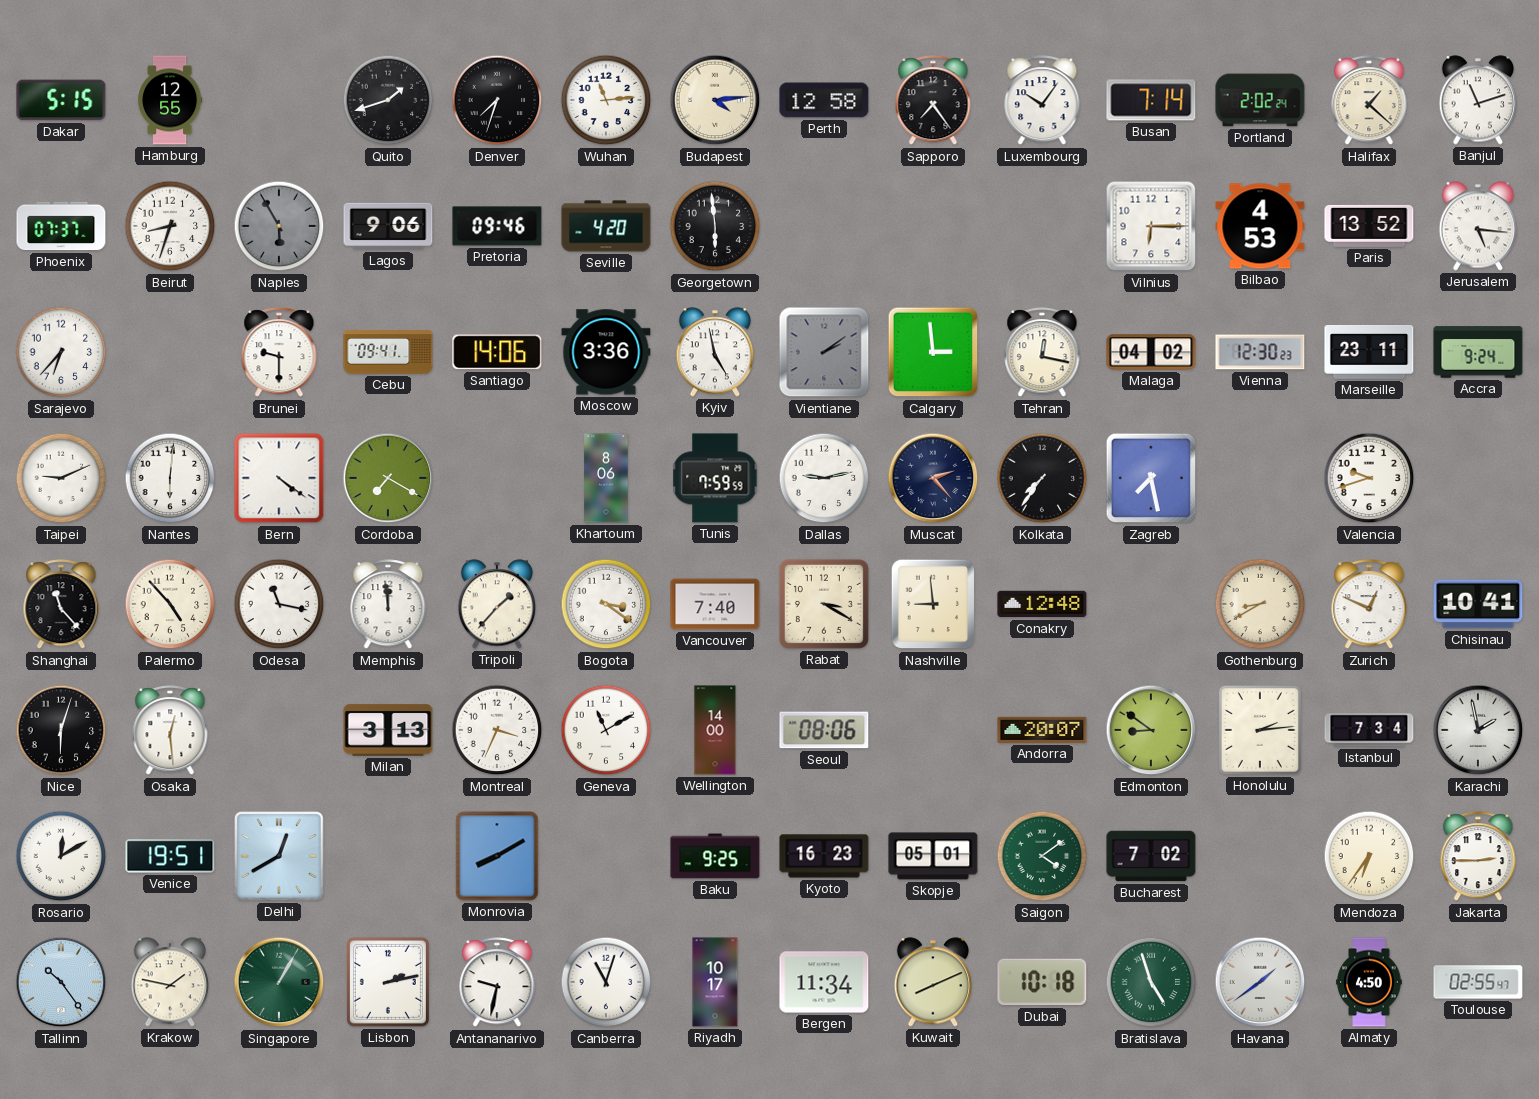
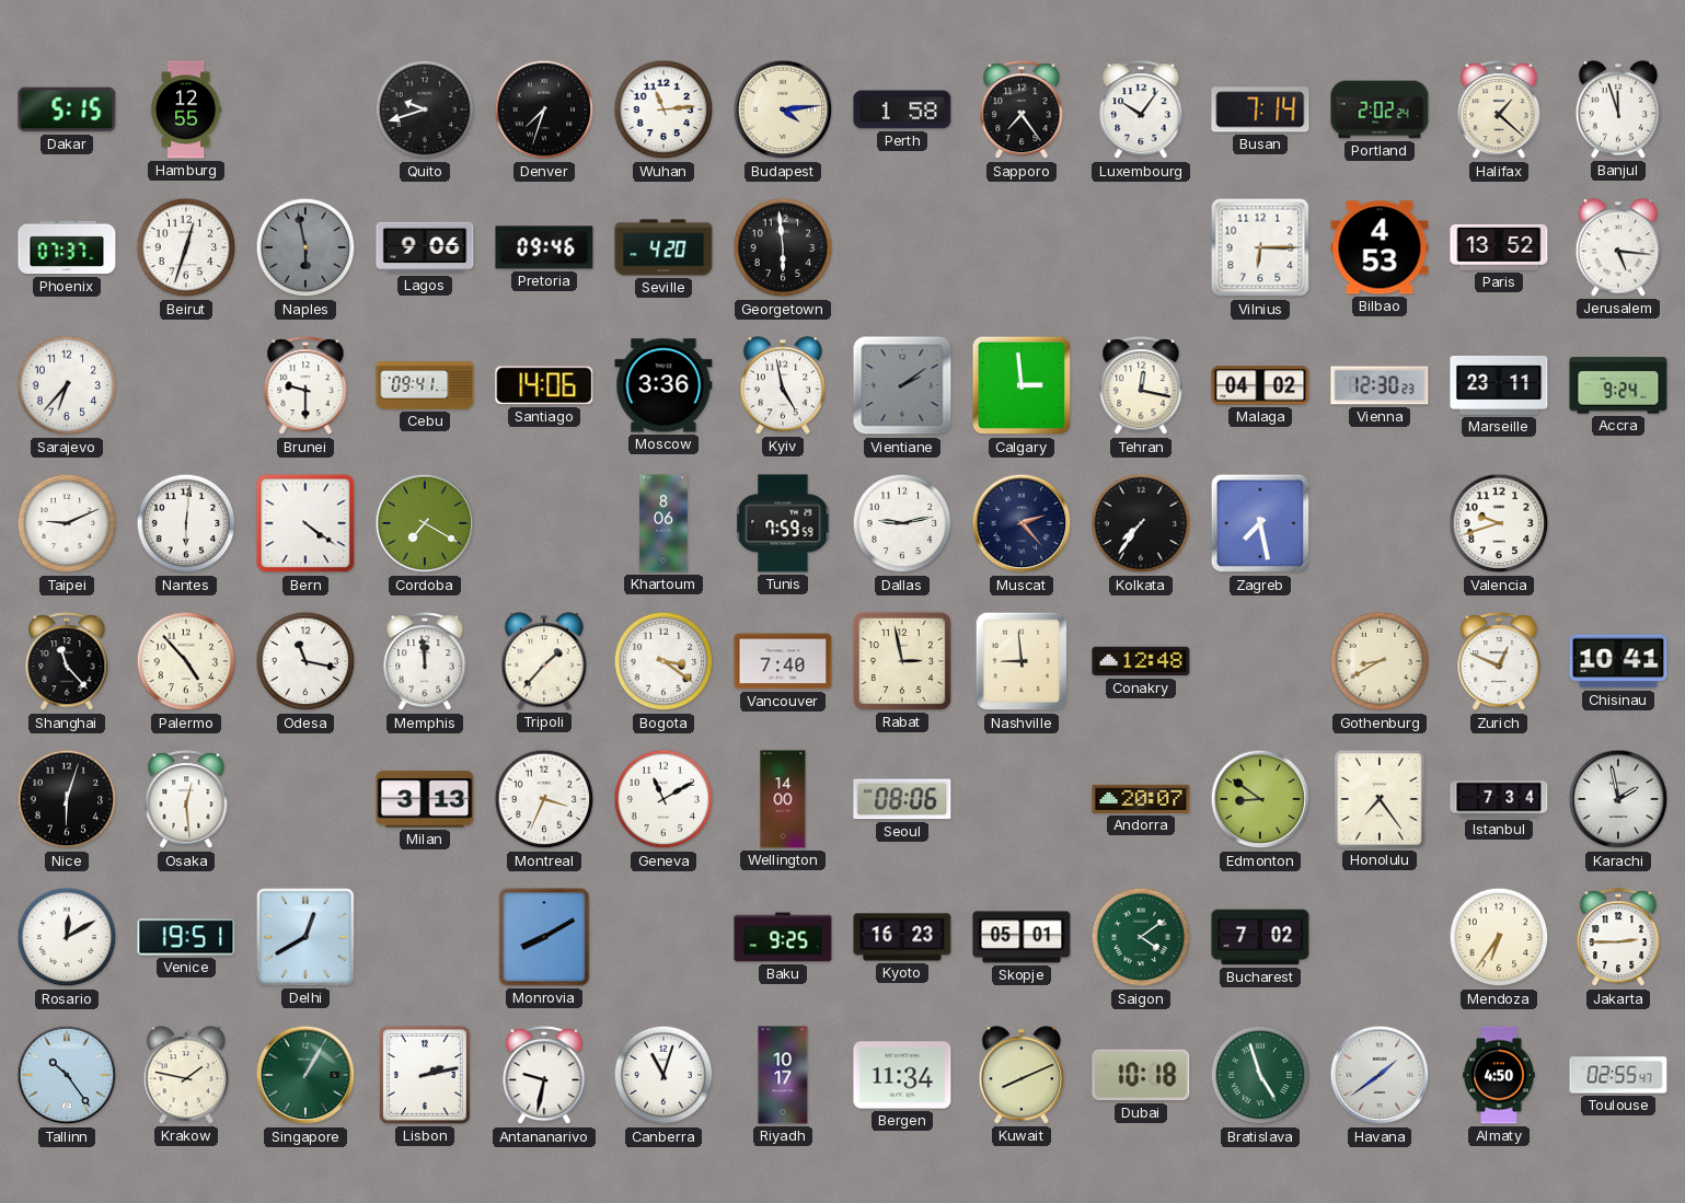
Quito: 1:42 -> 9:42 (425, 109)
Perth: 12:58 -> 1:58 (902, 109)
Banjul: 11:12 -> 11:57 (1618, 109)
Beirut: 8:33 -> 12:33 (186, 247)
Naples: 5:55 -> 5:58 (305, 247)
Rabat: 3:20 -> 2:58 (902, 661)
Honolulu: 2:14 -> 7:24 (1380, 799)
